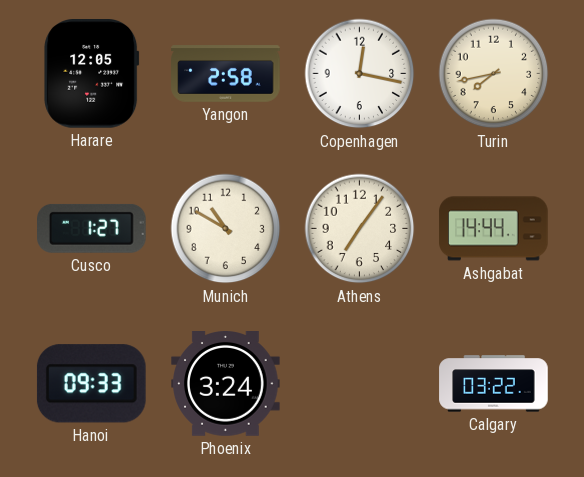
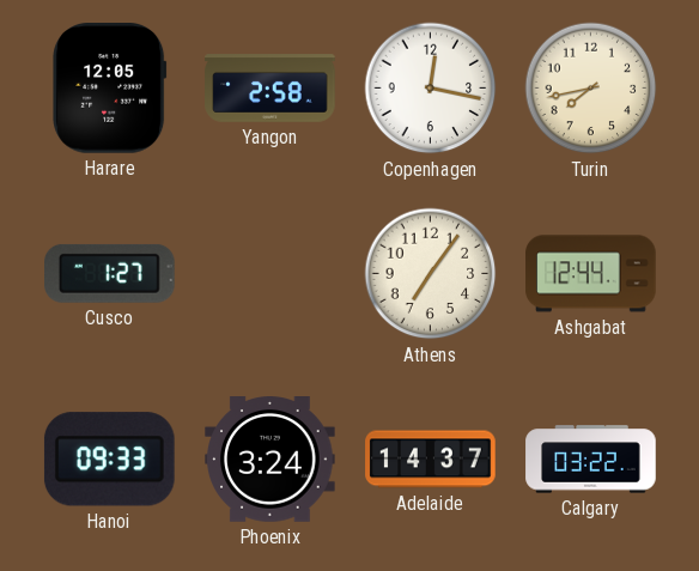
Munich: 10:50 -> none (226, 229)
Ashgabat: 14:44 -> 12:44 (591, 274)
Adelaide: none -> 14:37 (431, 460)
